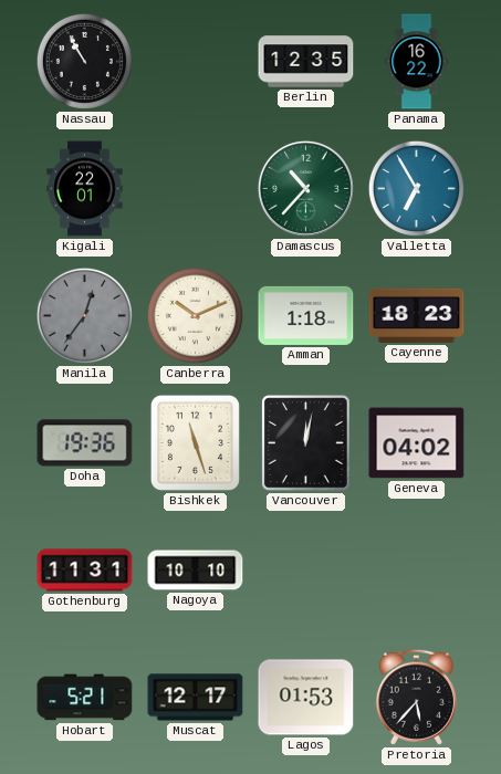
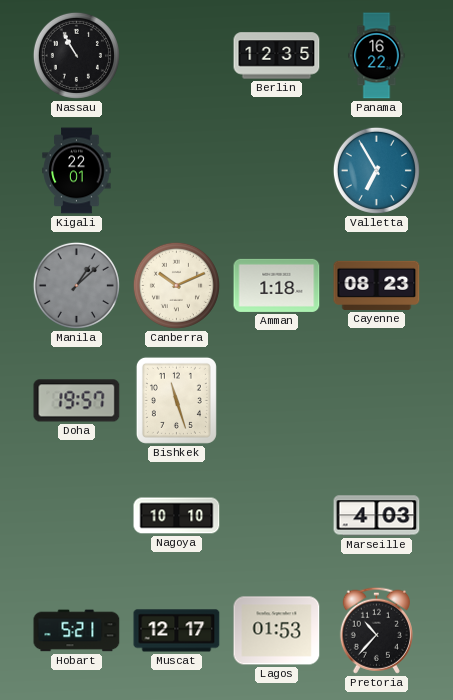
Damascus: 10:37 -> none (305, 188)
Manila: 12:36 -> 1:08 (76, 285)
Cayenne: 18:23 -> 08:23 (377, 285)
Doha: 19:36 -> 19:57 (77, 401)
Vancouver: 12:02 -> none (306, 443)
Geneva: 04:02 -> none (417, 443)
Gothenburg: 11:31 -> none (85, 571)
Marseille: none -> 4:03 (377, 516)
Pretoria: 5:37 -> 10:37 (376, 630)
